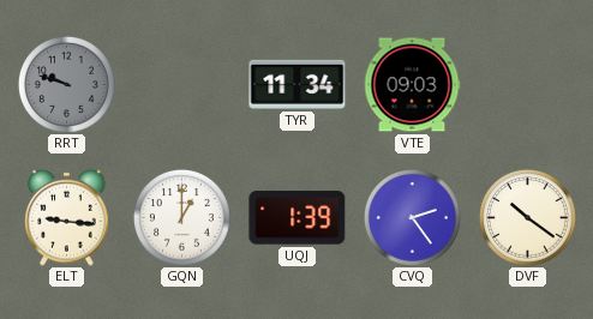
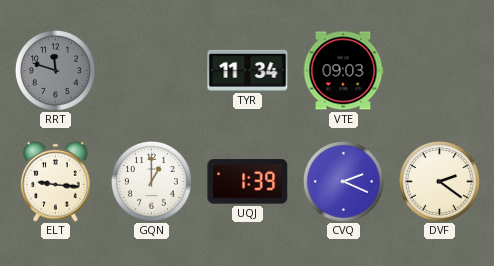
RRT: 9:48 -> 11:48 (55, 70)
CVQ: 2:24 -> 2:19 (343, 181)
DVF: 10:21 -> 2:21 (439, 181)
